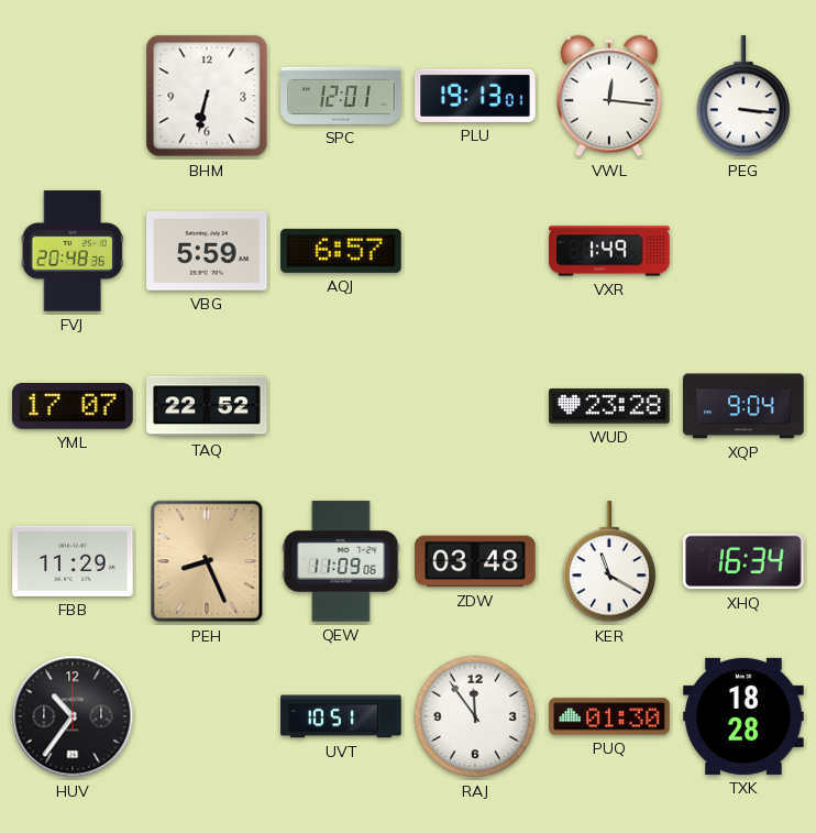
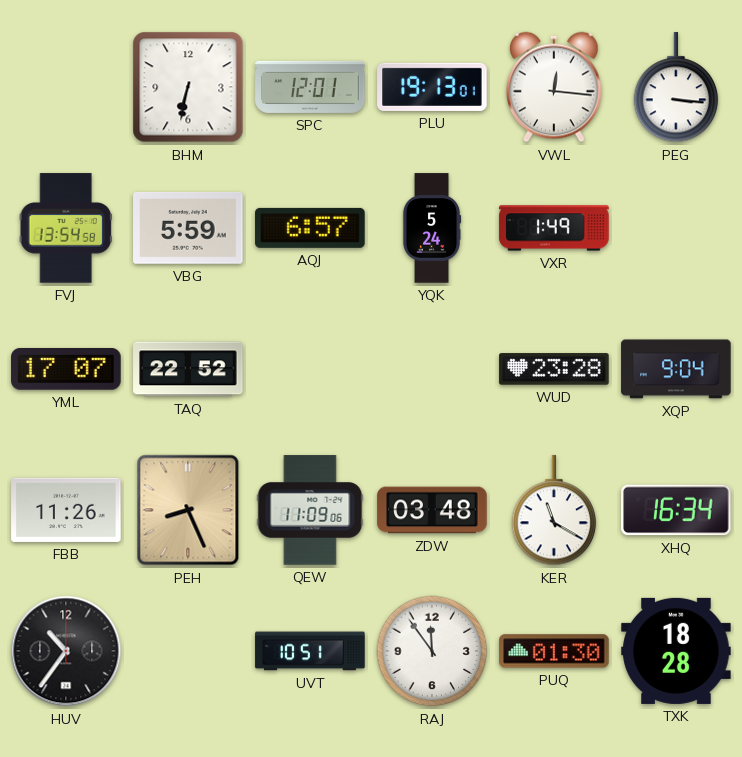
FVJ: 20:48 -> 13:54 (66, 228)
YQK: none -> 5:24 (432, 228)
FBB: 11:29 -> 11:26 (66, 510)
